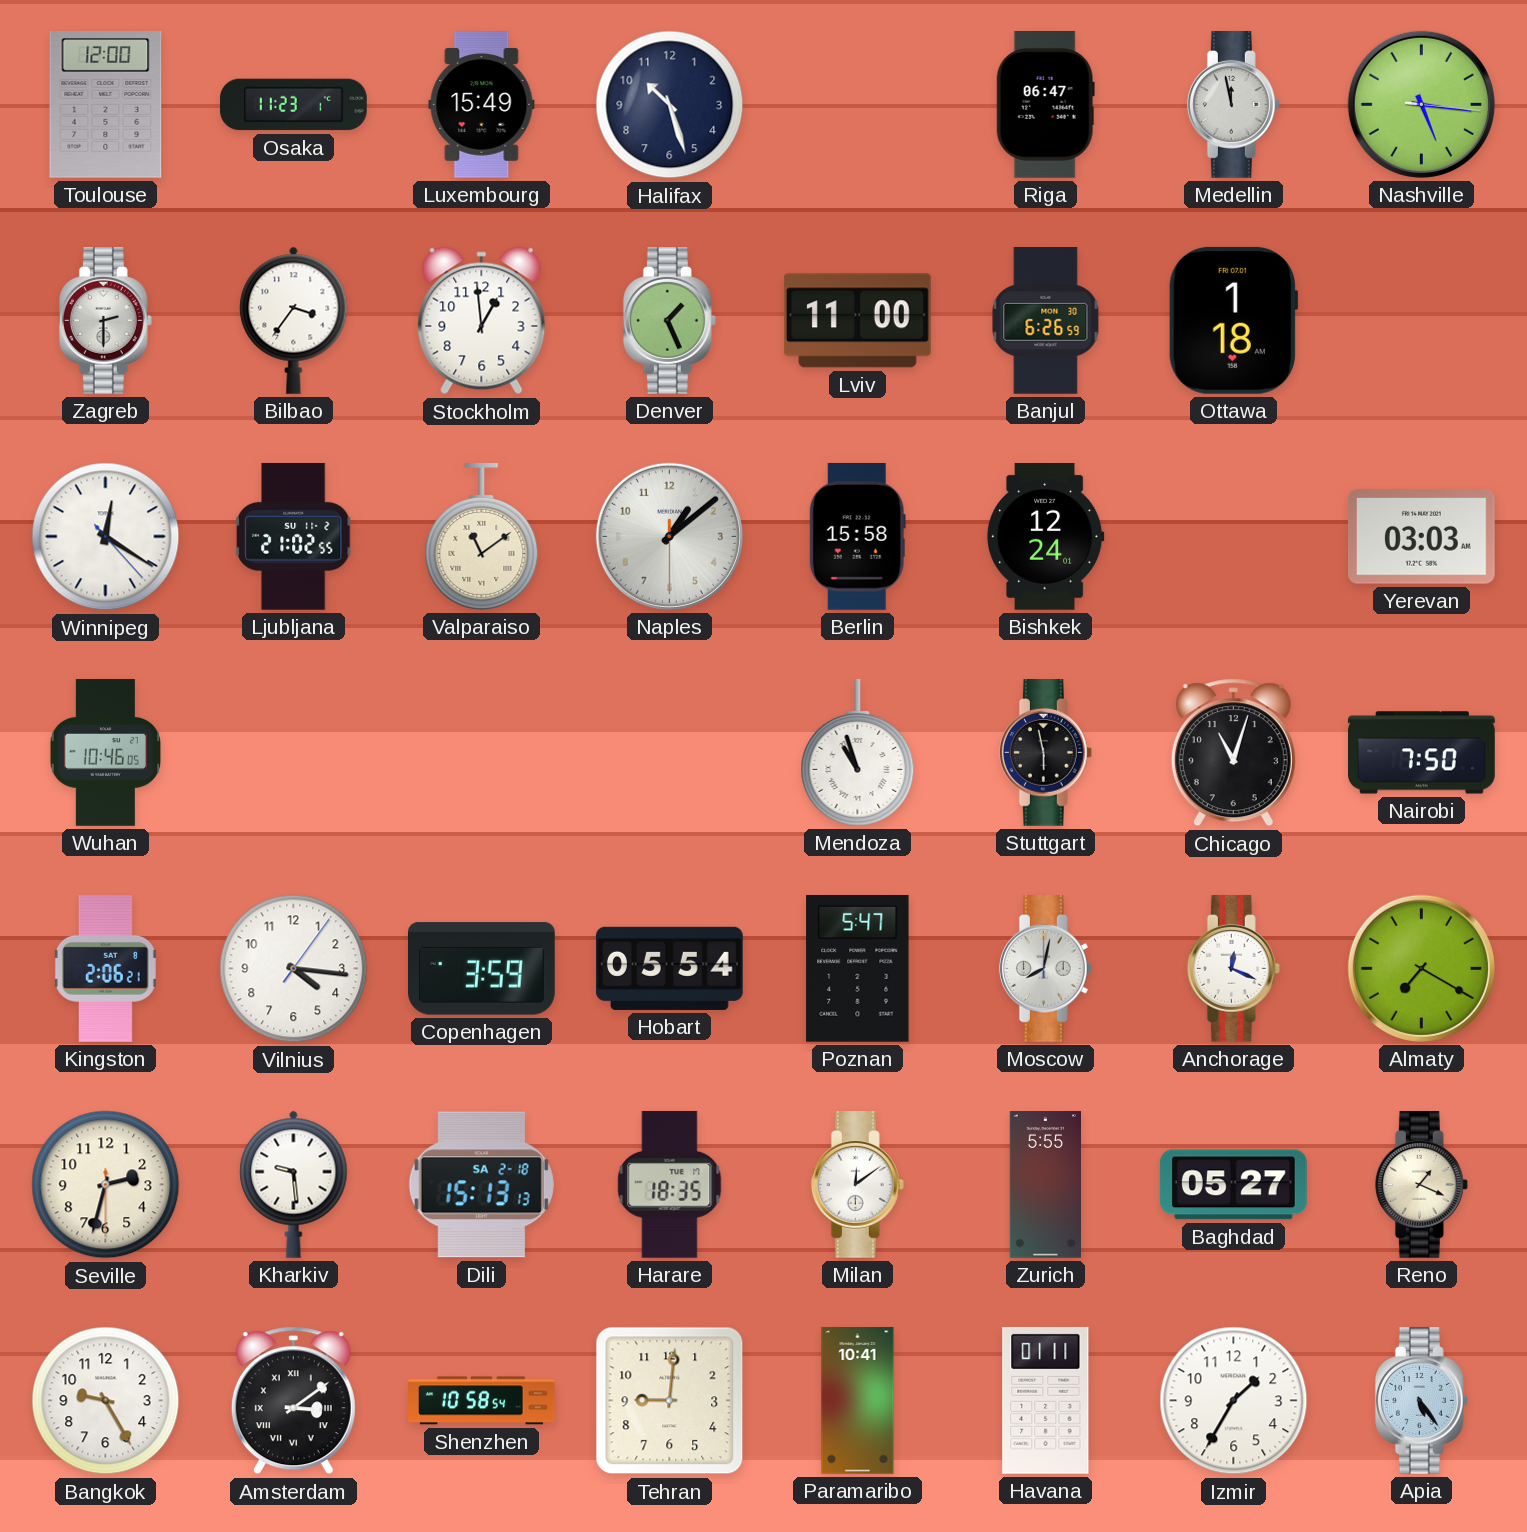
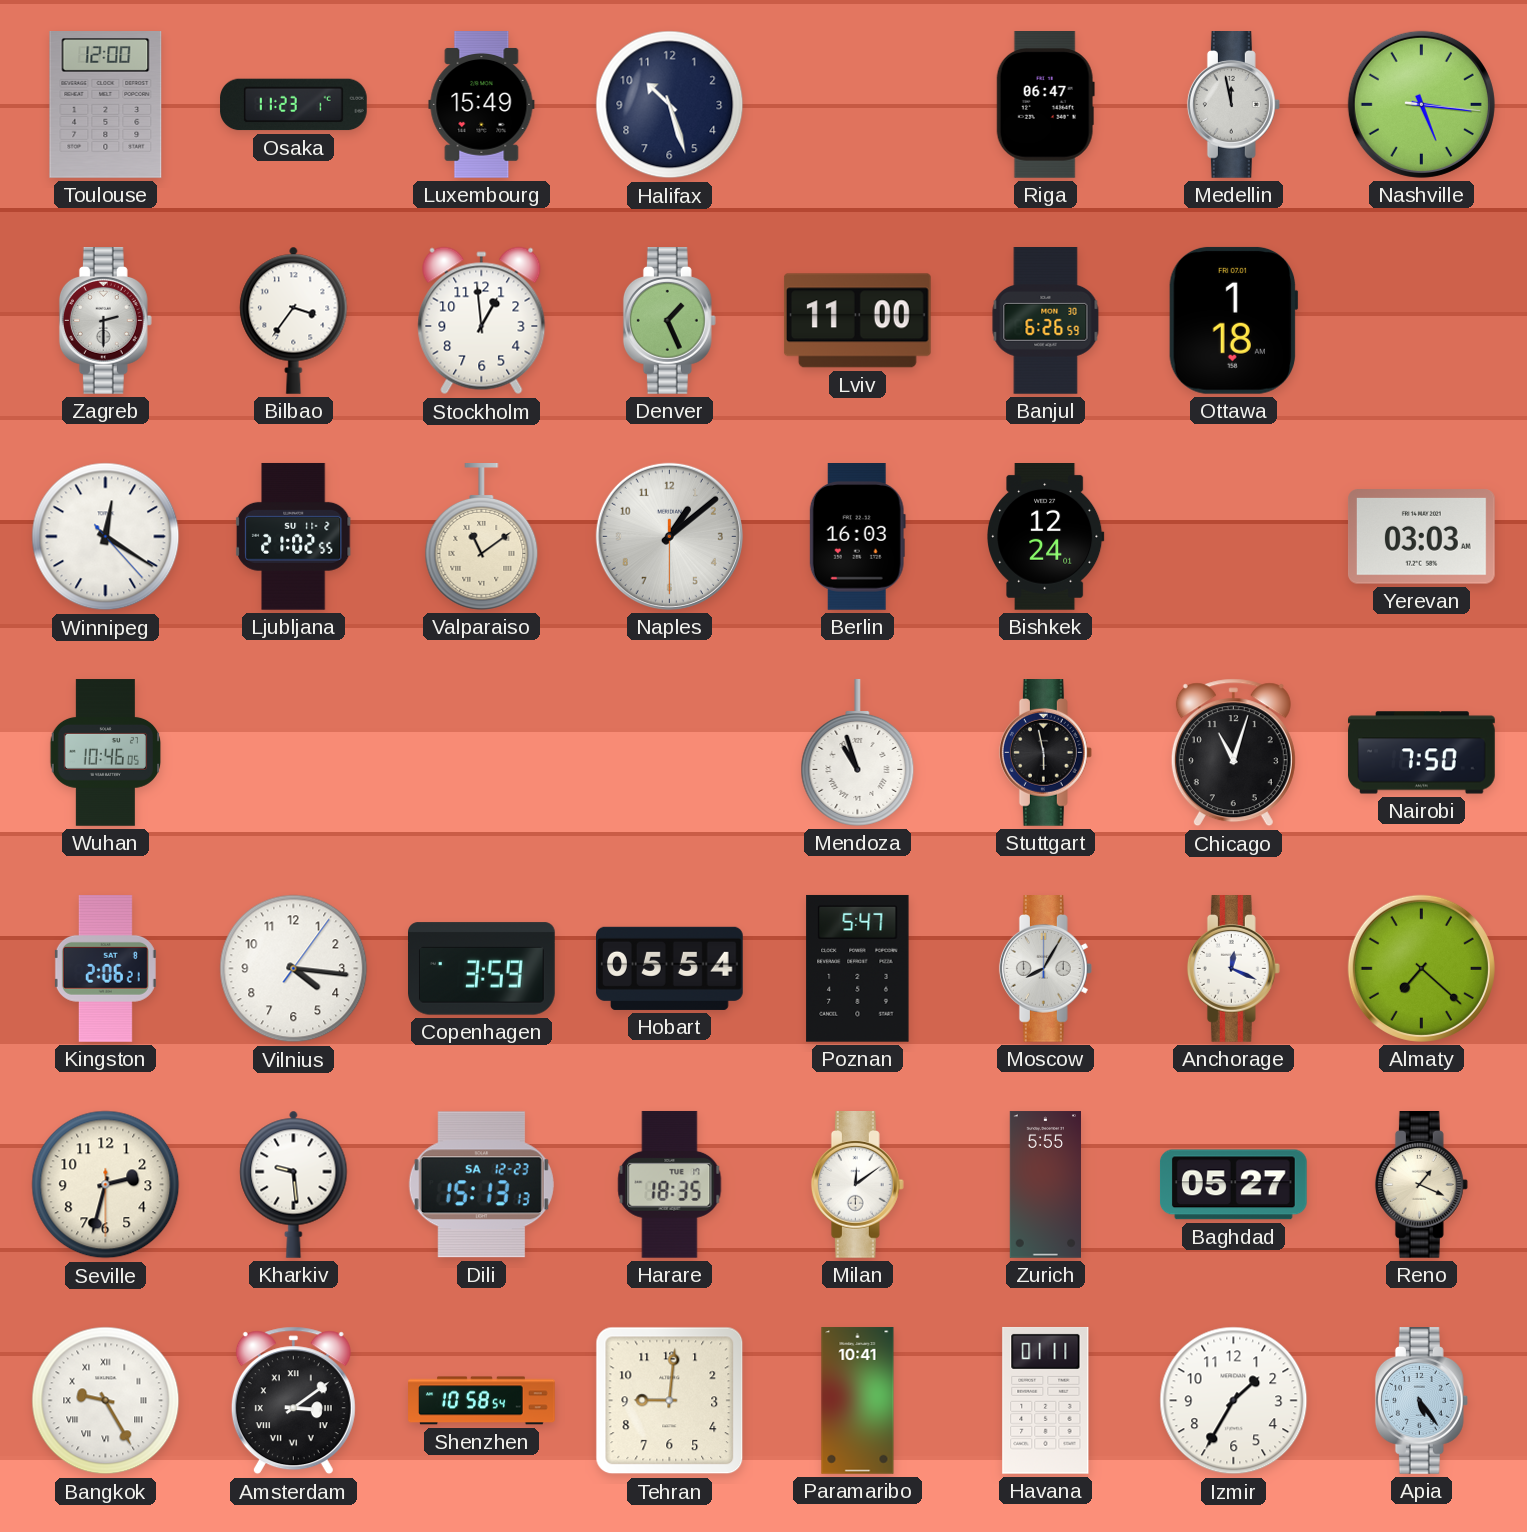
Berlin: 15:58 -> 16:03 (857, 537)
Moscow: 8:02 -> 8:05 (1045, 969)
Almaty: 7:20 -> 7:22 (1421, 968)
Dili date: SA 2-18 -> SA 12-23 (481, 1185)
Bangkok numerals: Arabic -> Roman (106, 1401)
